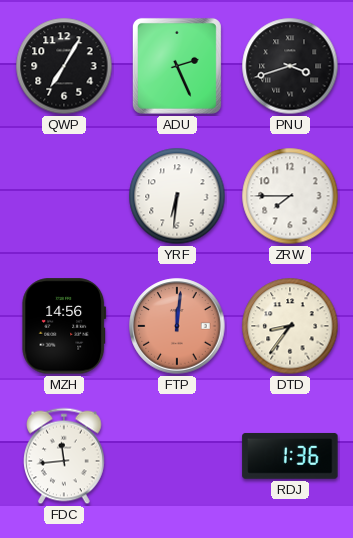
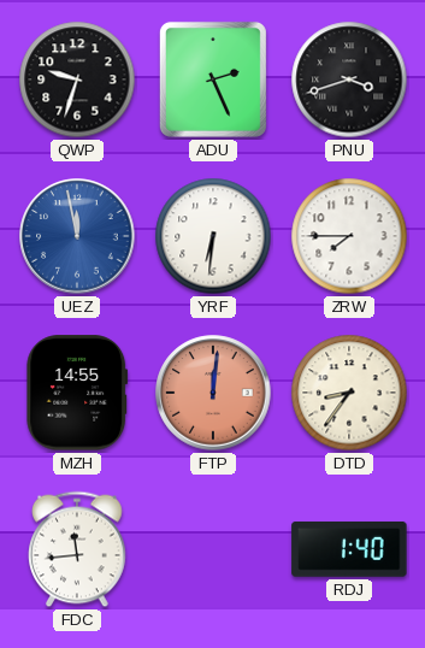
QWP: 7:05 -> 9:33 (77, 79)
UEZ: none -> 11:58 (77, 236)
MZH: 14:56 -> 14:55 (77, 393)
RDJ: 1:36 -> 1:40 (349, 549)
